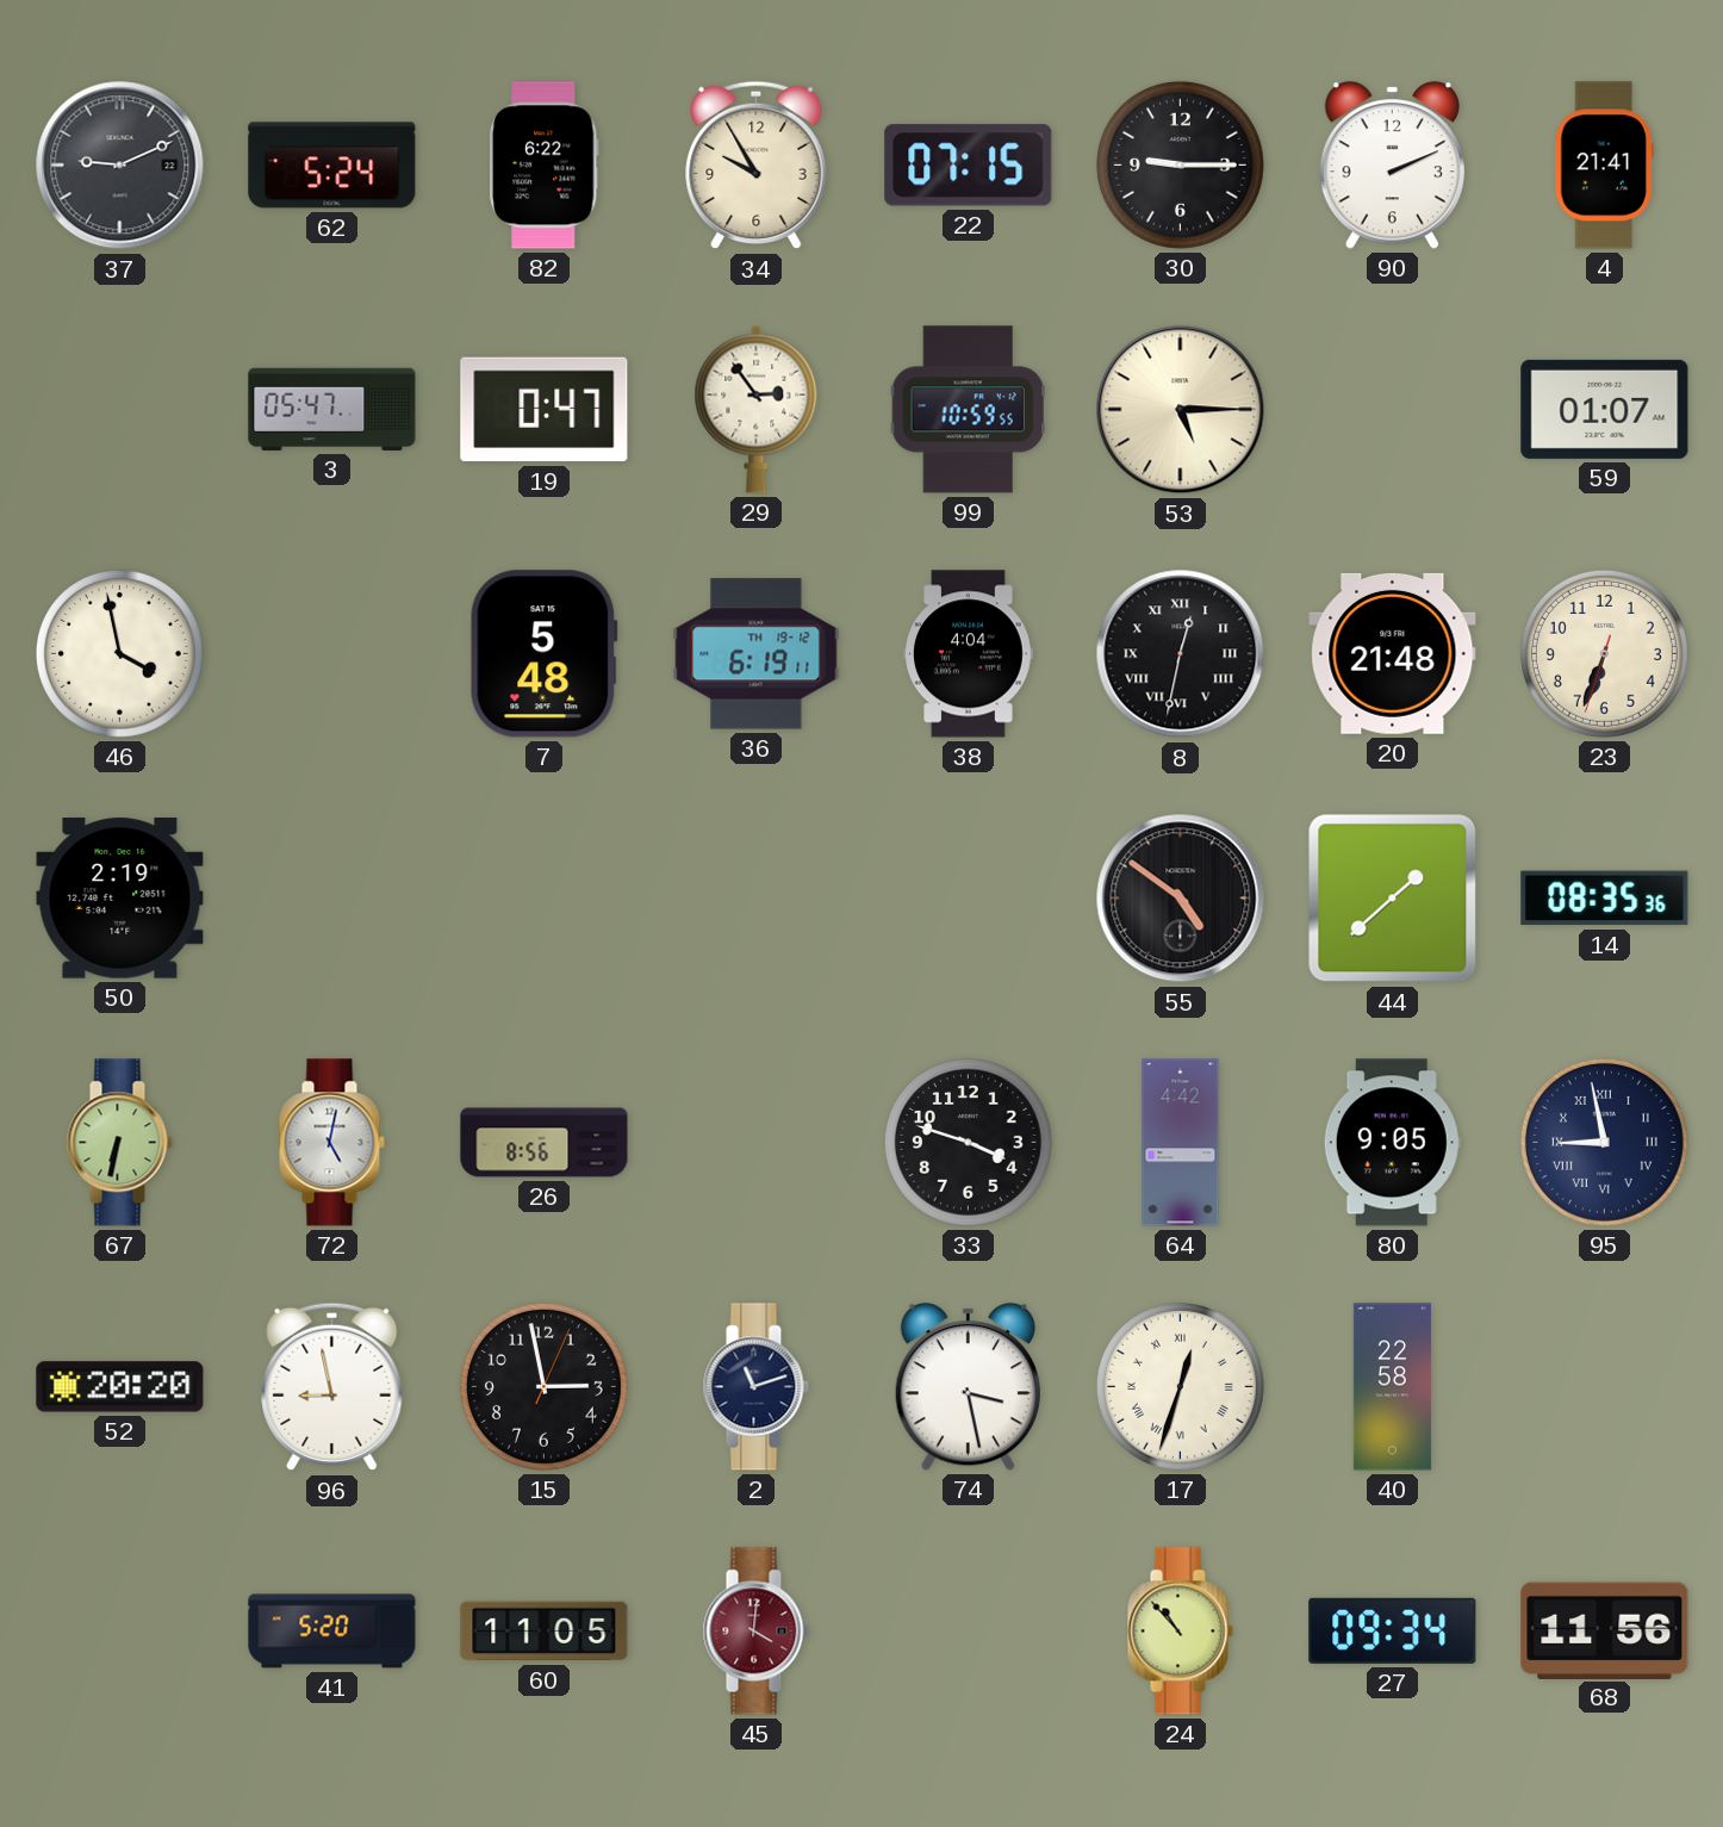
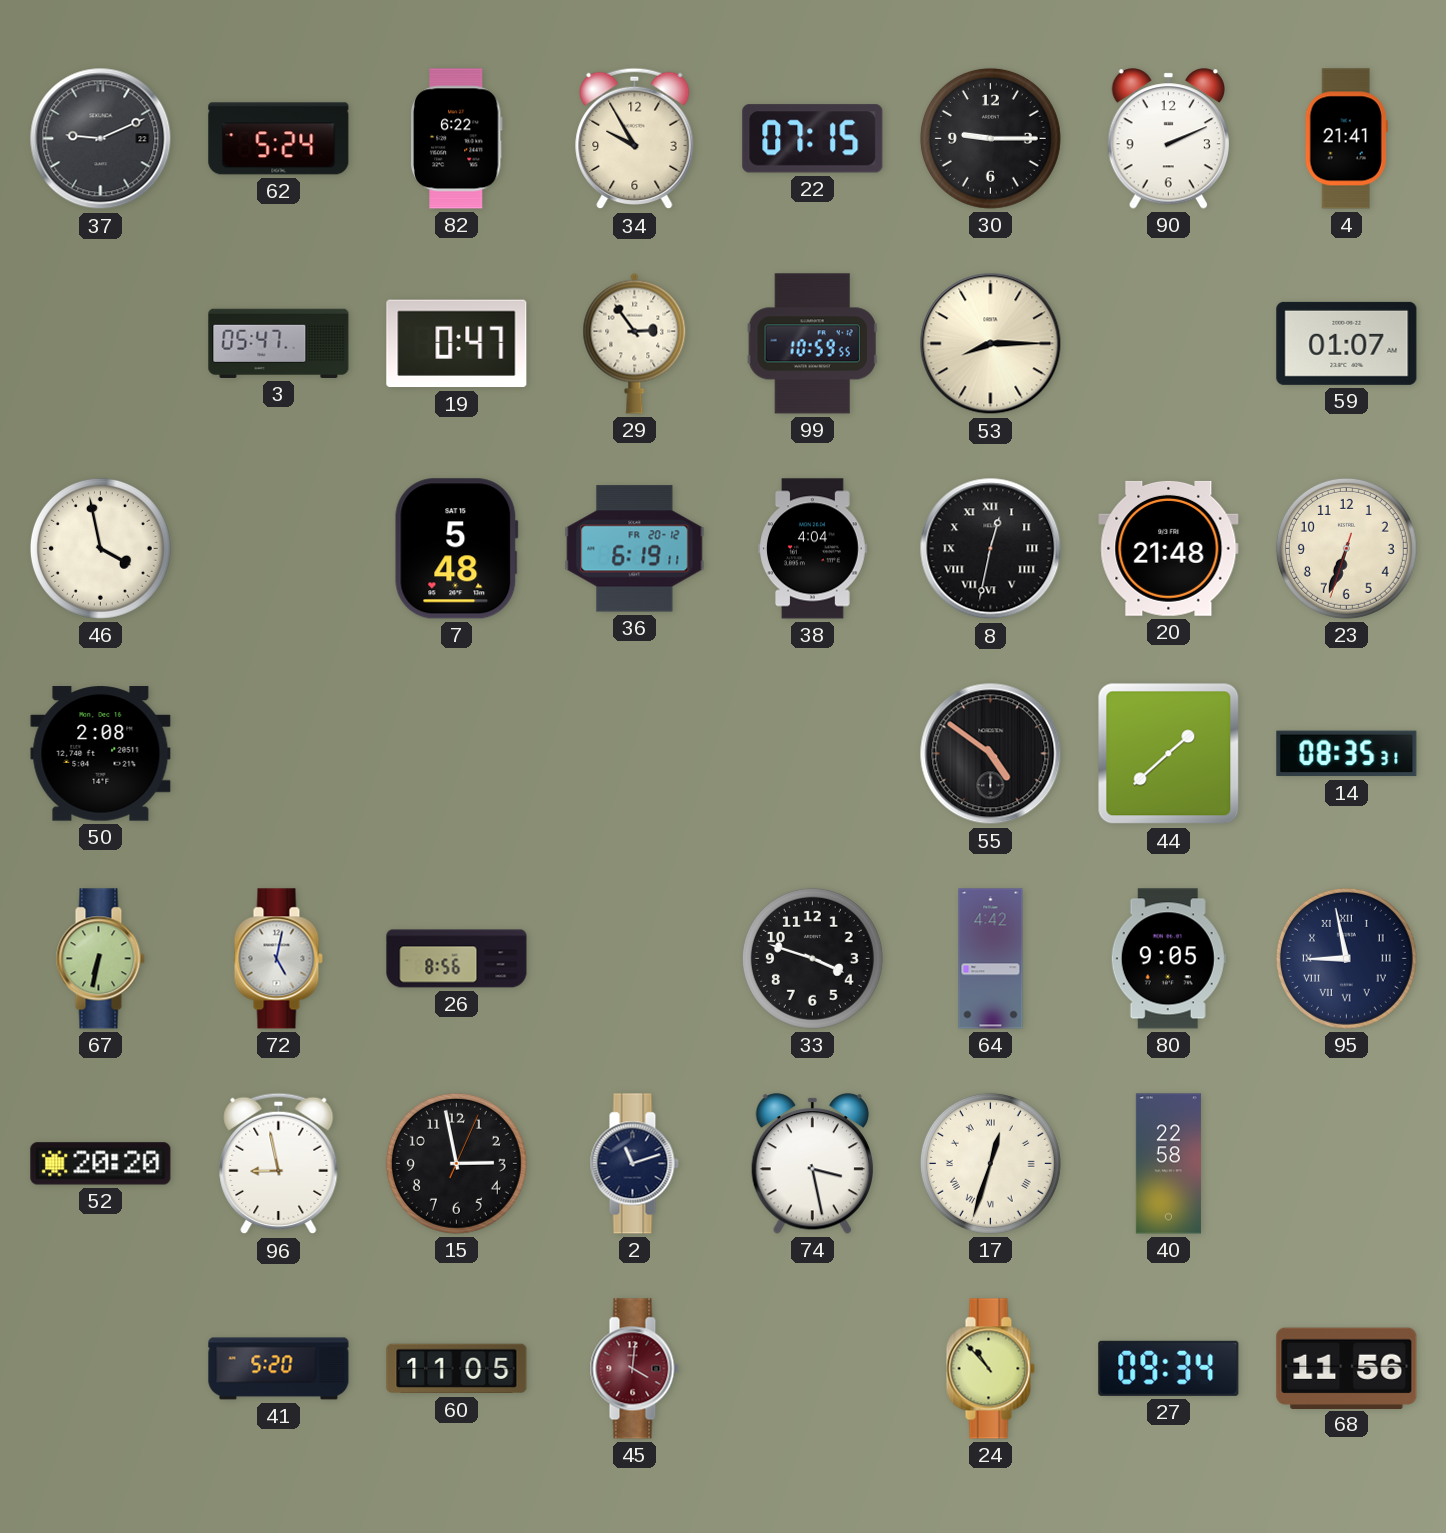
53: 5:15 -> 8:15 (991, 344)
36 date: TH 19-12 -> FR 20-12 (635, 549)
50: 2:19 -> 2:08 (101, 754)
14: 08:35:36 -> 08:35:31 (1347, 754)
